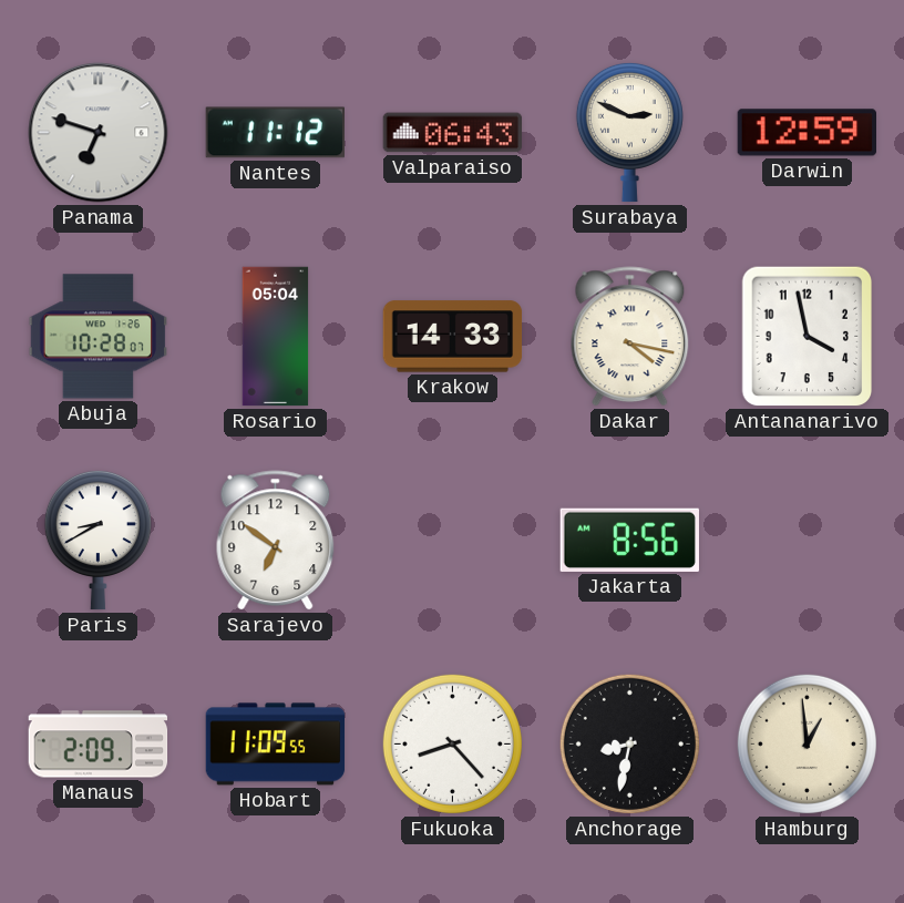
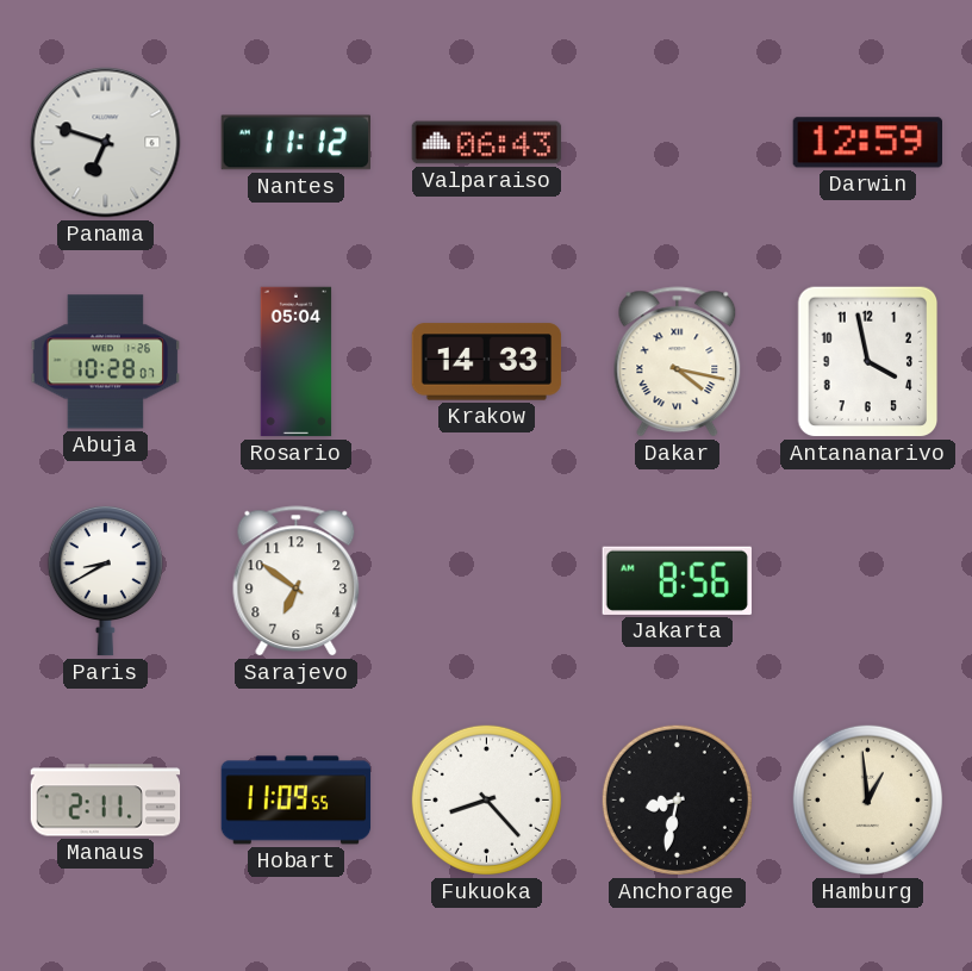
Surabaya: 2:49 -> none (629, 132)
Manaus: 2:09 -> 2:11 (106, 801)
